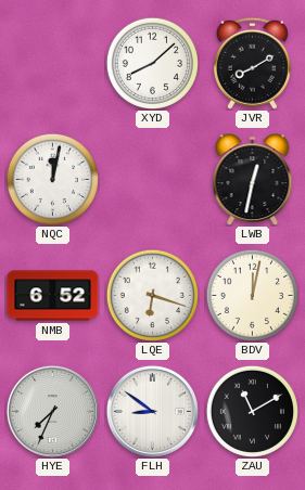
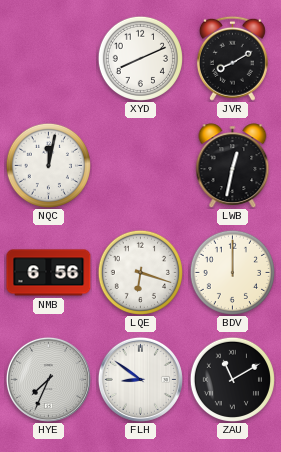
XYD: 8:08 -> 8:11 (140, 58)
NMB: 6:52 -> 6:56 (49, 273)
BDV: 12:02 -> 12:00 (232, 272)
